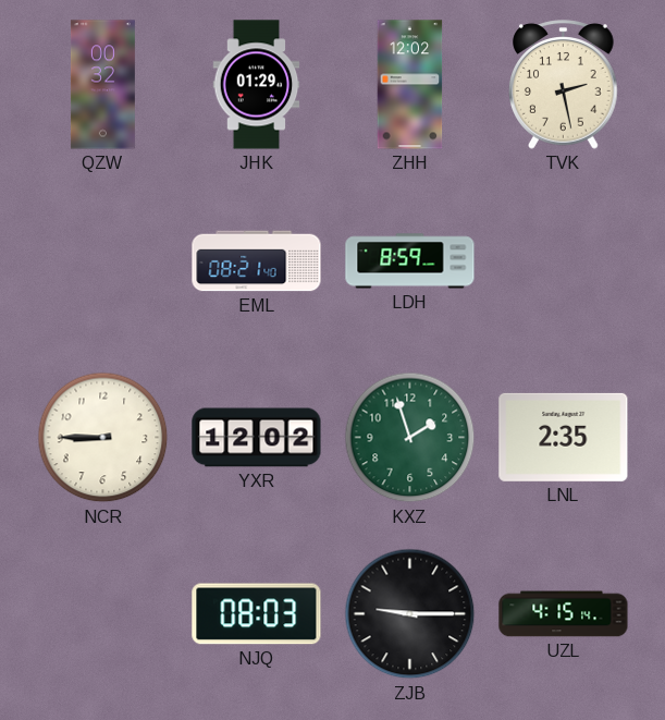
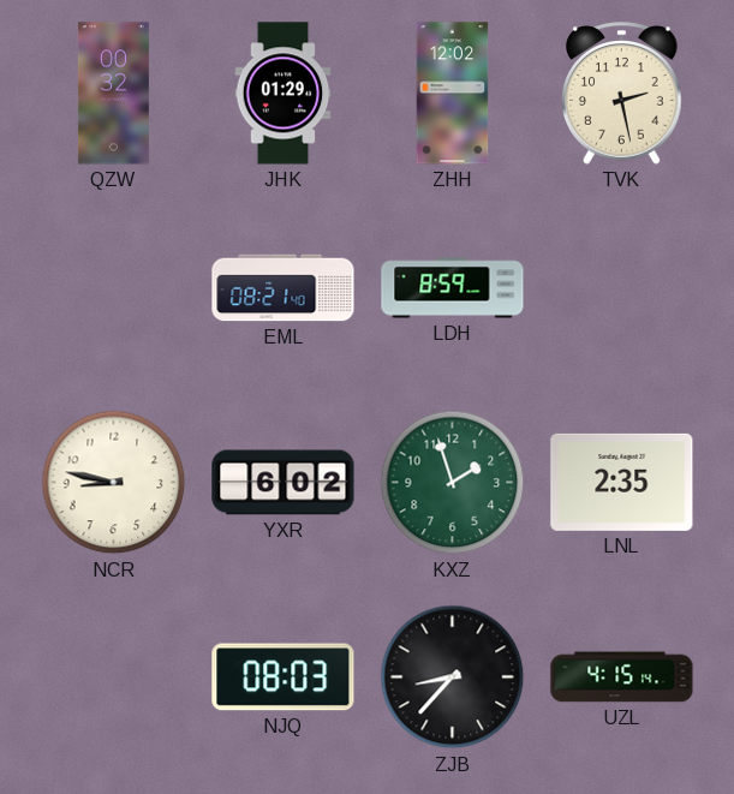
NCR: 8:45 -> 8:47 (114, 483)
YXR: 12:02 -> 6:02 (284, 483)
ZJB: 9:15 -> 8:37 (453, 677)
